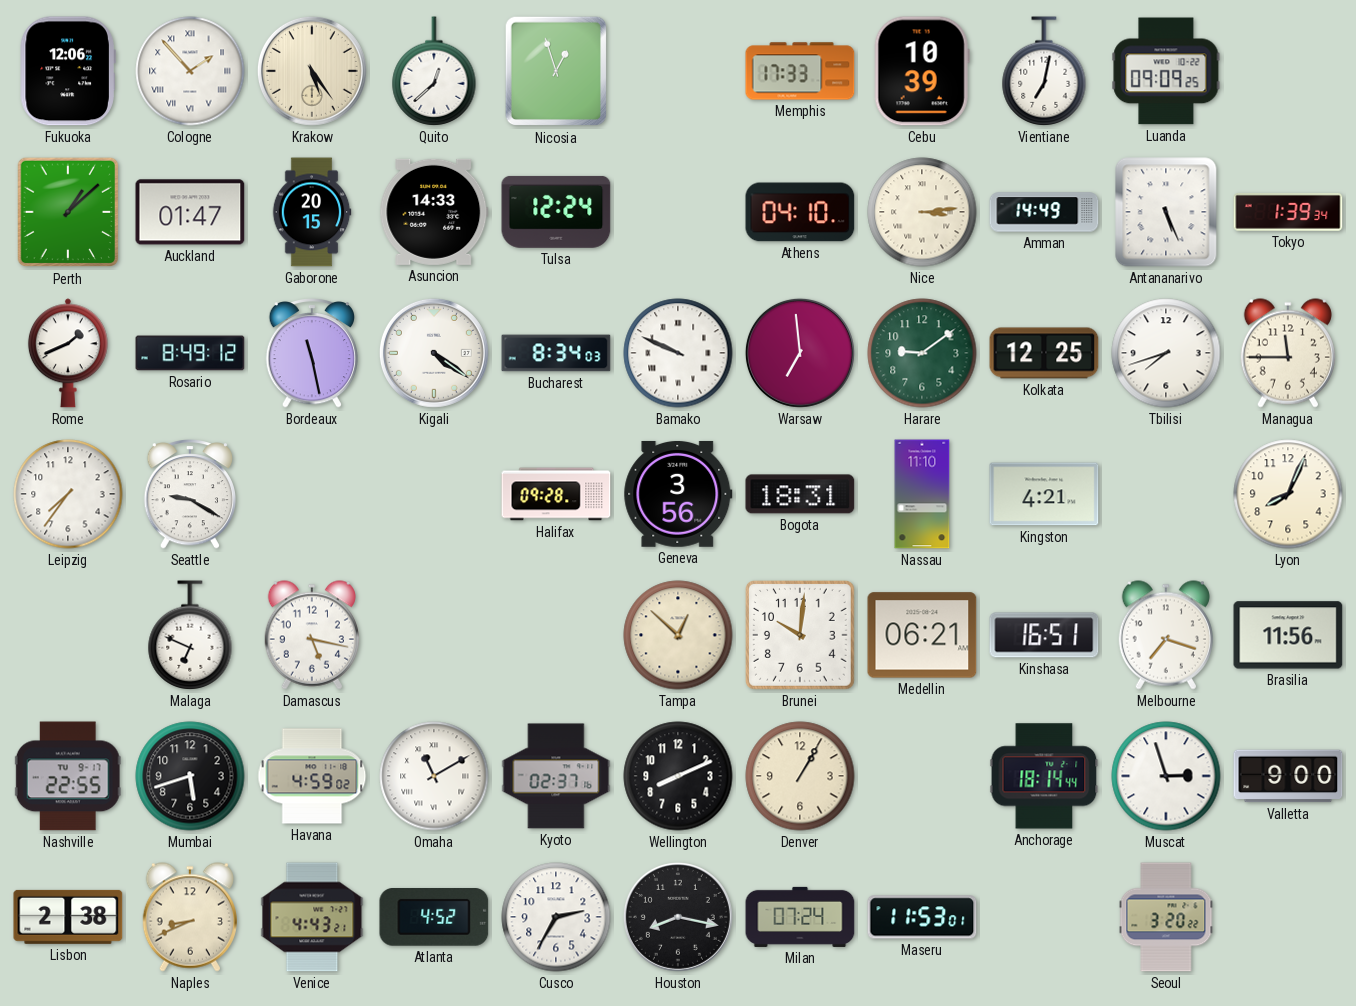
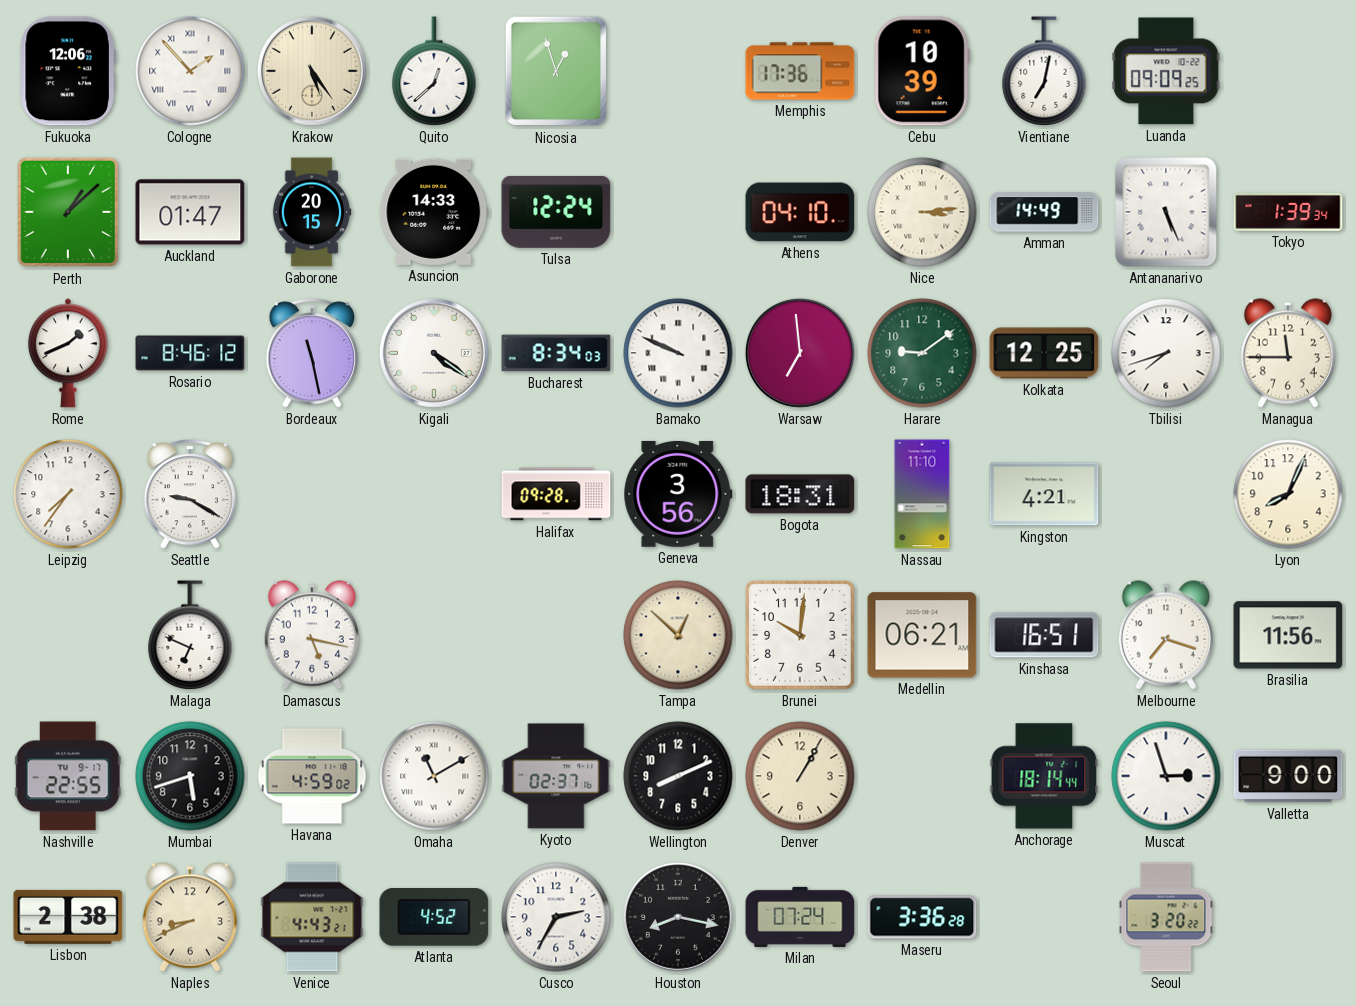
Memphis: 17:33 -> 17:36 (800, 71)
Rosario: 8:49 -> 8:46 (190, 353)
Maseru: 11:53 -> 3:36 (922, 917)
